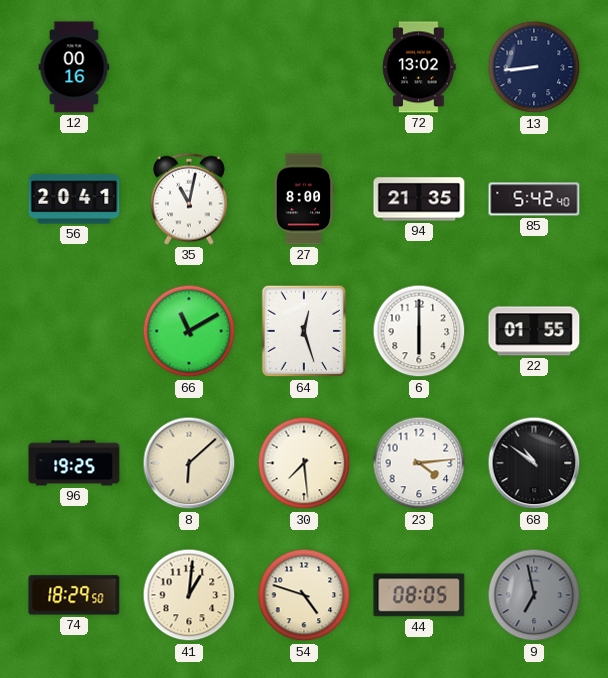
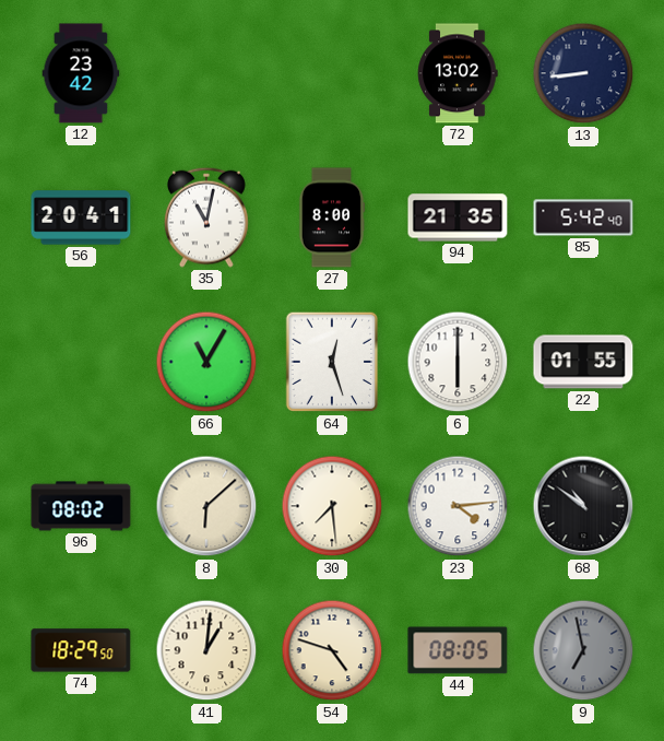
12: 00:16 -> 23:42 (81, 73)
66: 11:10 -> 11:05 (206, 362)
96: 19:25 -> 08:02 (81, 506)
